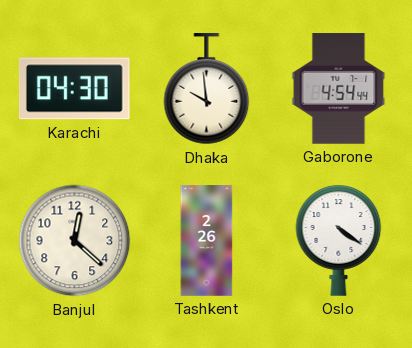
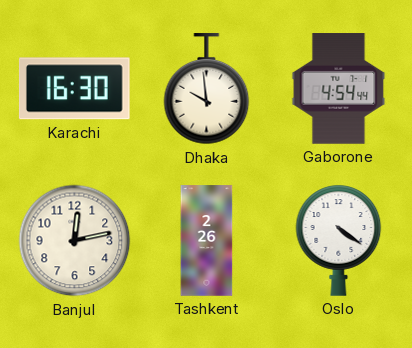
Karachi: 04:30 -> 16:30 (74, 89)
Banjul: 12:22 -> 12:13 (75, 241)
